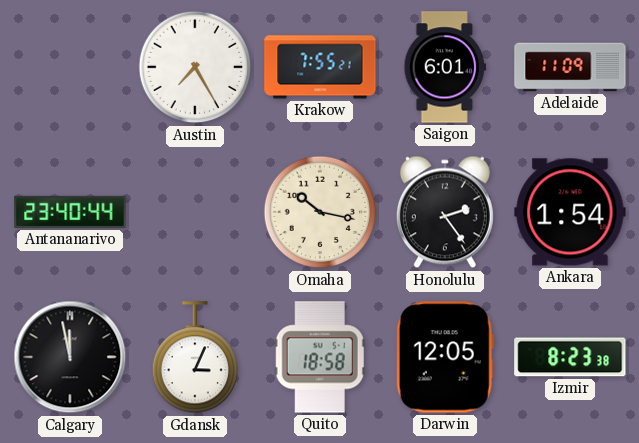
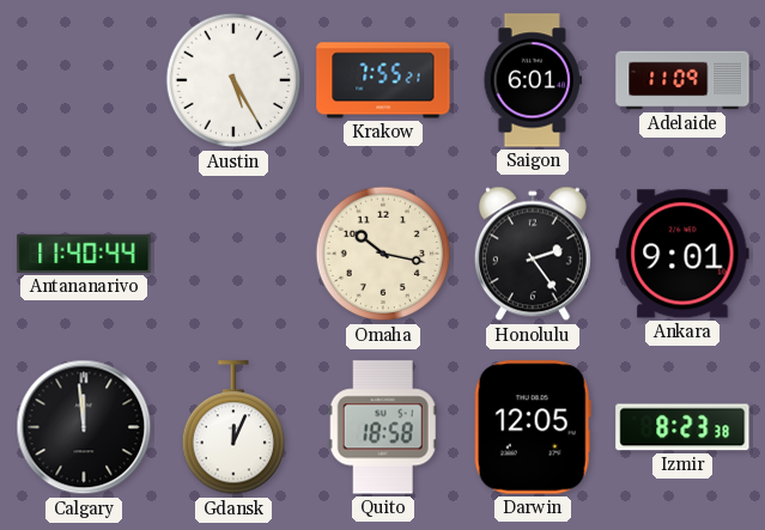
Austin: 7:25 -> 5:25 (233, 80)
Antananarivo: 23:40 -> 11:40 (84, 254)
Ankara: 1:54 -> 9:01 (682, 254)
Calgary: 11:58 -> 11:59 (84, 427)
Gdansk: 3:04 -> 12:04 (232, 428)
